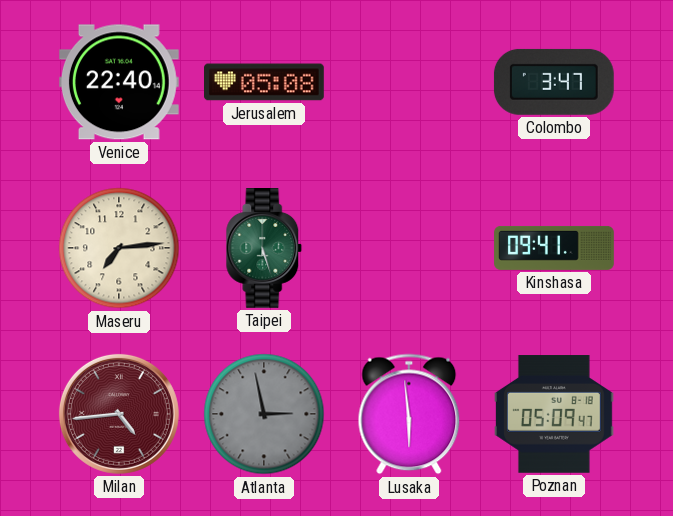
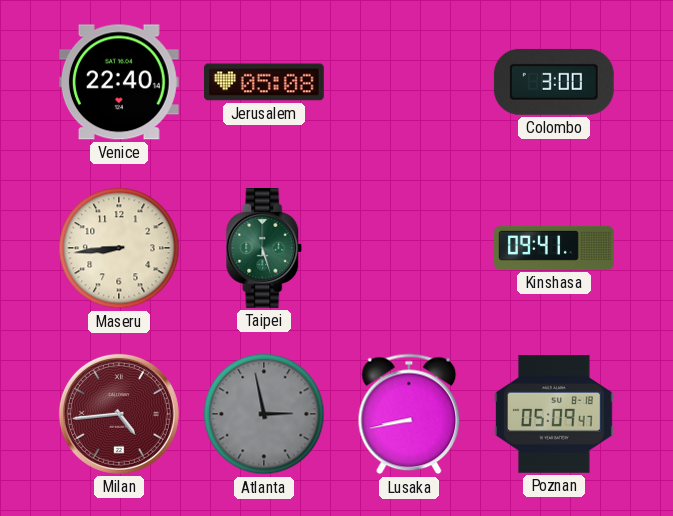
Colombo: 3:47 -> 3:00 (554, 82)
Maseru: 7:14 -> 8:44 (119, 248)
Lusaka: 5:59 -> 8:43 (409, 414)
